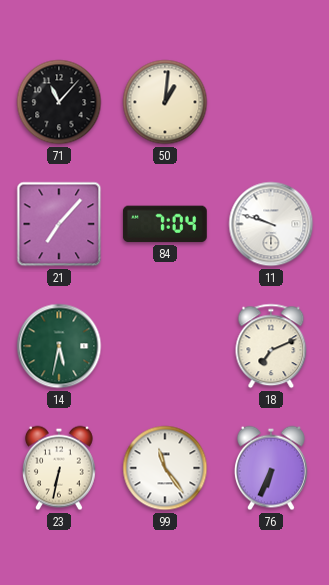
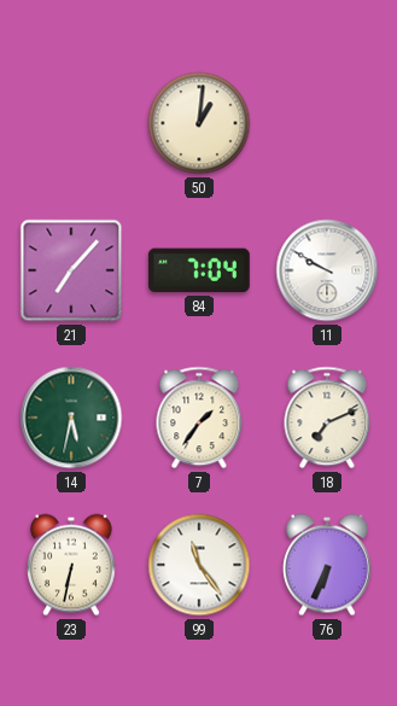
71: 11:07 -> none (59, 102)
11: 9:48 -> 9:50 (327, 270)
7: none -> 1:36 (199, 418)
